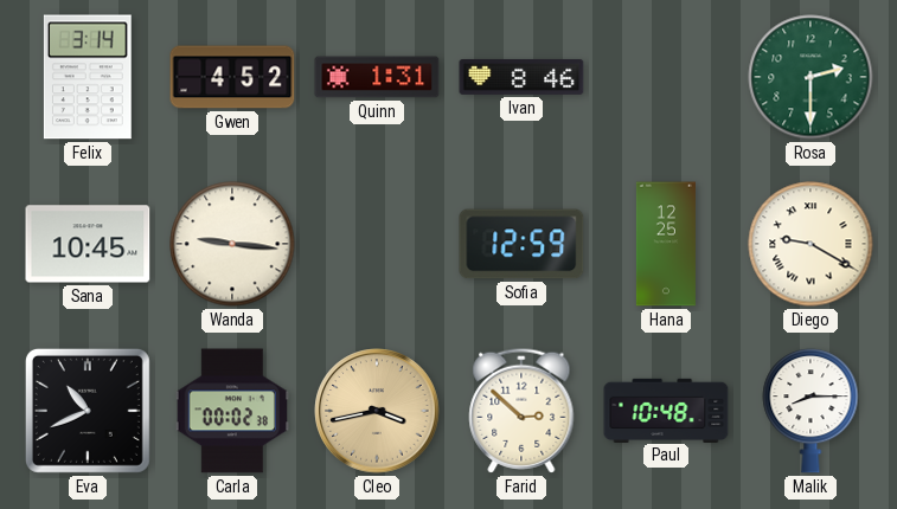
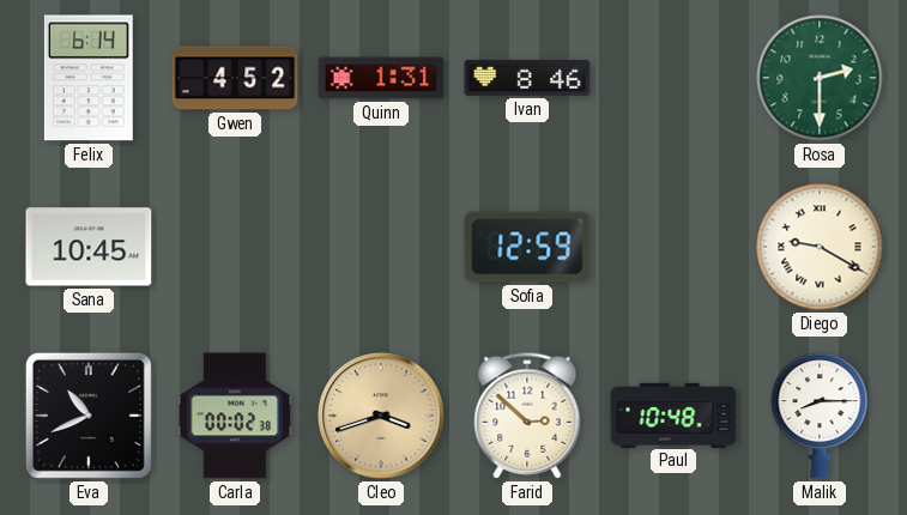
Felix: 3:14 -> 6:14 (89, 78)
Wanda: 9:16 -> none (232, 244)
Hana: 12:25 -> none (666, 244)
Cleo: 3:43 -> 3:42 (381, 416)
